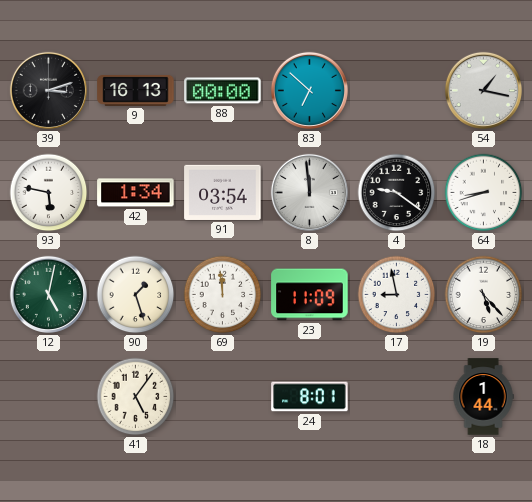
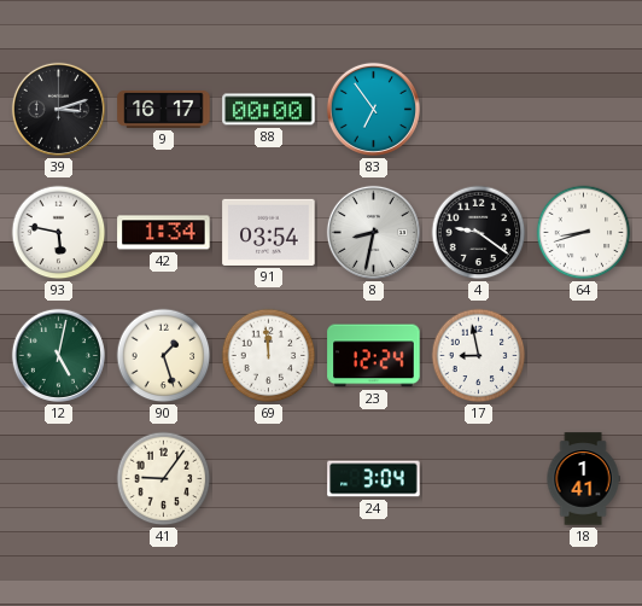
9: 16:13 -> 16:17 (164, 109)
83: 6:52 -> 6:54 (373, 109)
54: 1:17 -> none (483, 90)
8: 11:59 -> 8:32 (373, 232)
23: 11:09 -> 12:24 (374, 356)
19: 5:23 -> none (484, 295)
41: 5:06 -> 9:06 (164, 479)
24: 8:01 -> 3:04 (374, 479)
18: 1:44 -> 1:41 (583, 479)
